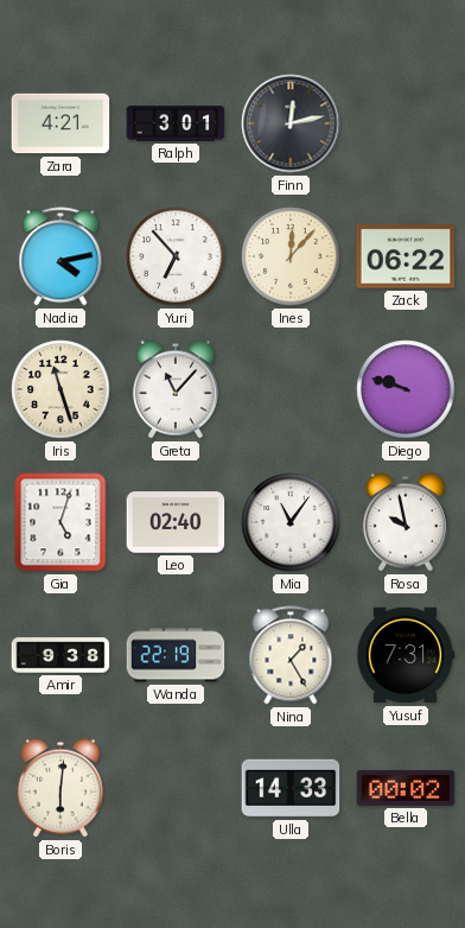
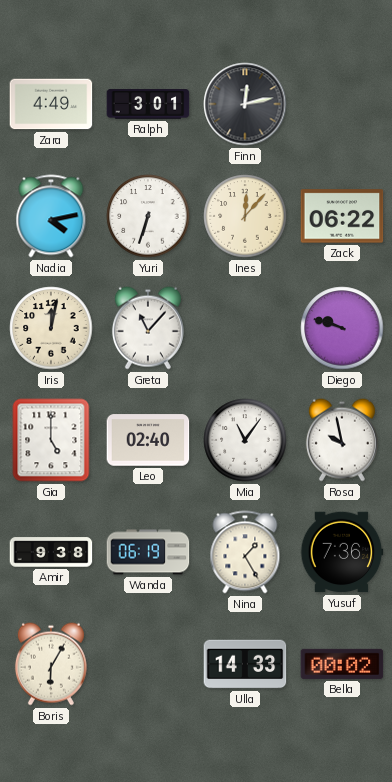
Zara: 4:21 -> 4:49 (51, 104)
Yuri: 6:53 -> 6:33 (148, 216)
Iris: 11:27 -> 12:02 (51, 328)
Gia: 5:03 -> 5:00 (51, 440)
Wanda: 22:19 -> 06:19 (148, 552)
Yusuf: 7:31 -> 7:36 (342, 552)
Boris: 6:01 -> 6:05 (51, 664)
